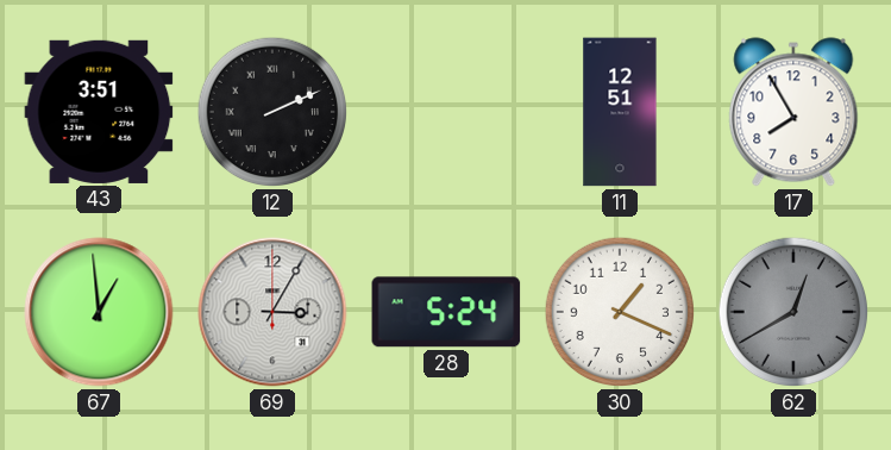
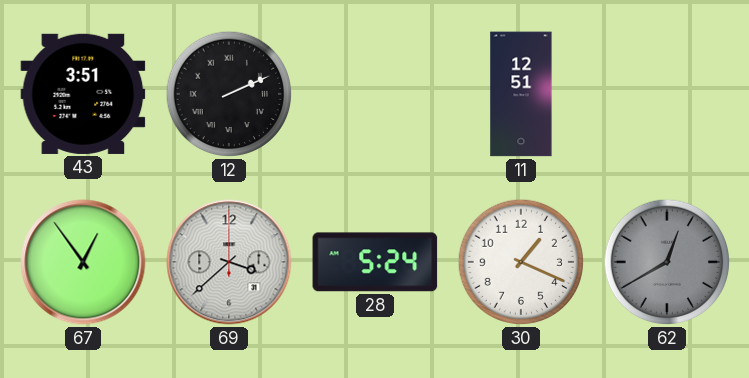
17: 7:55 -> none (793, 112)
67: 12:59 -> 12:54 (83, 262)
69: 3:05 -> 3:38 (229, 262)
